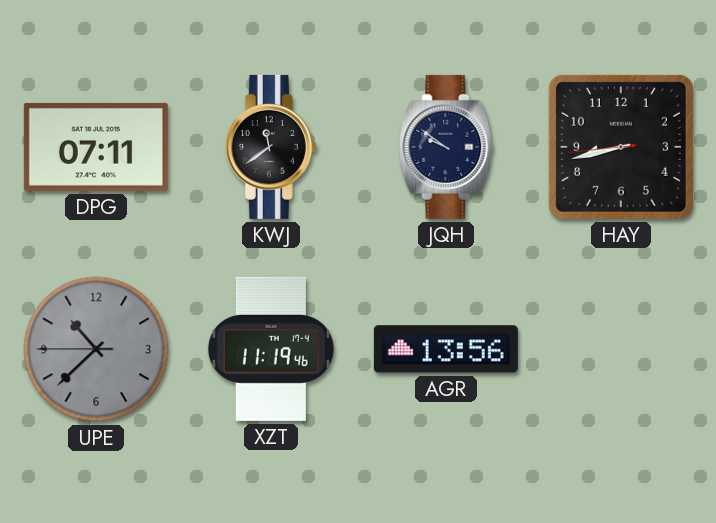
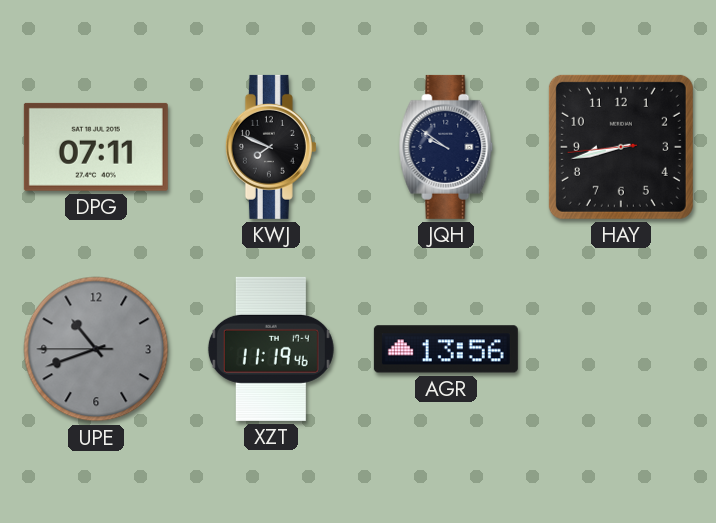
KWJ: 11:39 -> 7:49 (271, 147)
UPE: 10:37 -> 10:41 (96, 349)
